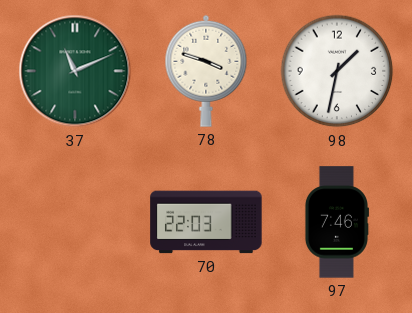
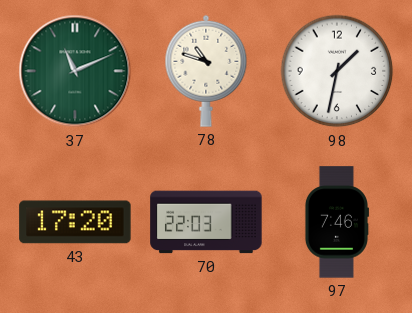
78: 3:48 -> 10:48 (206, 71)
43: none -> 17:20 (75, 222)
